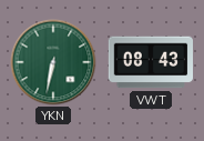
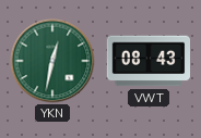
YKN: 6:32 -> 12:32 (52, 61)
